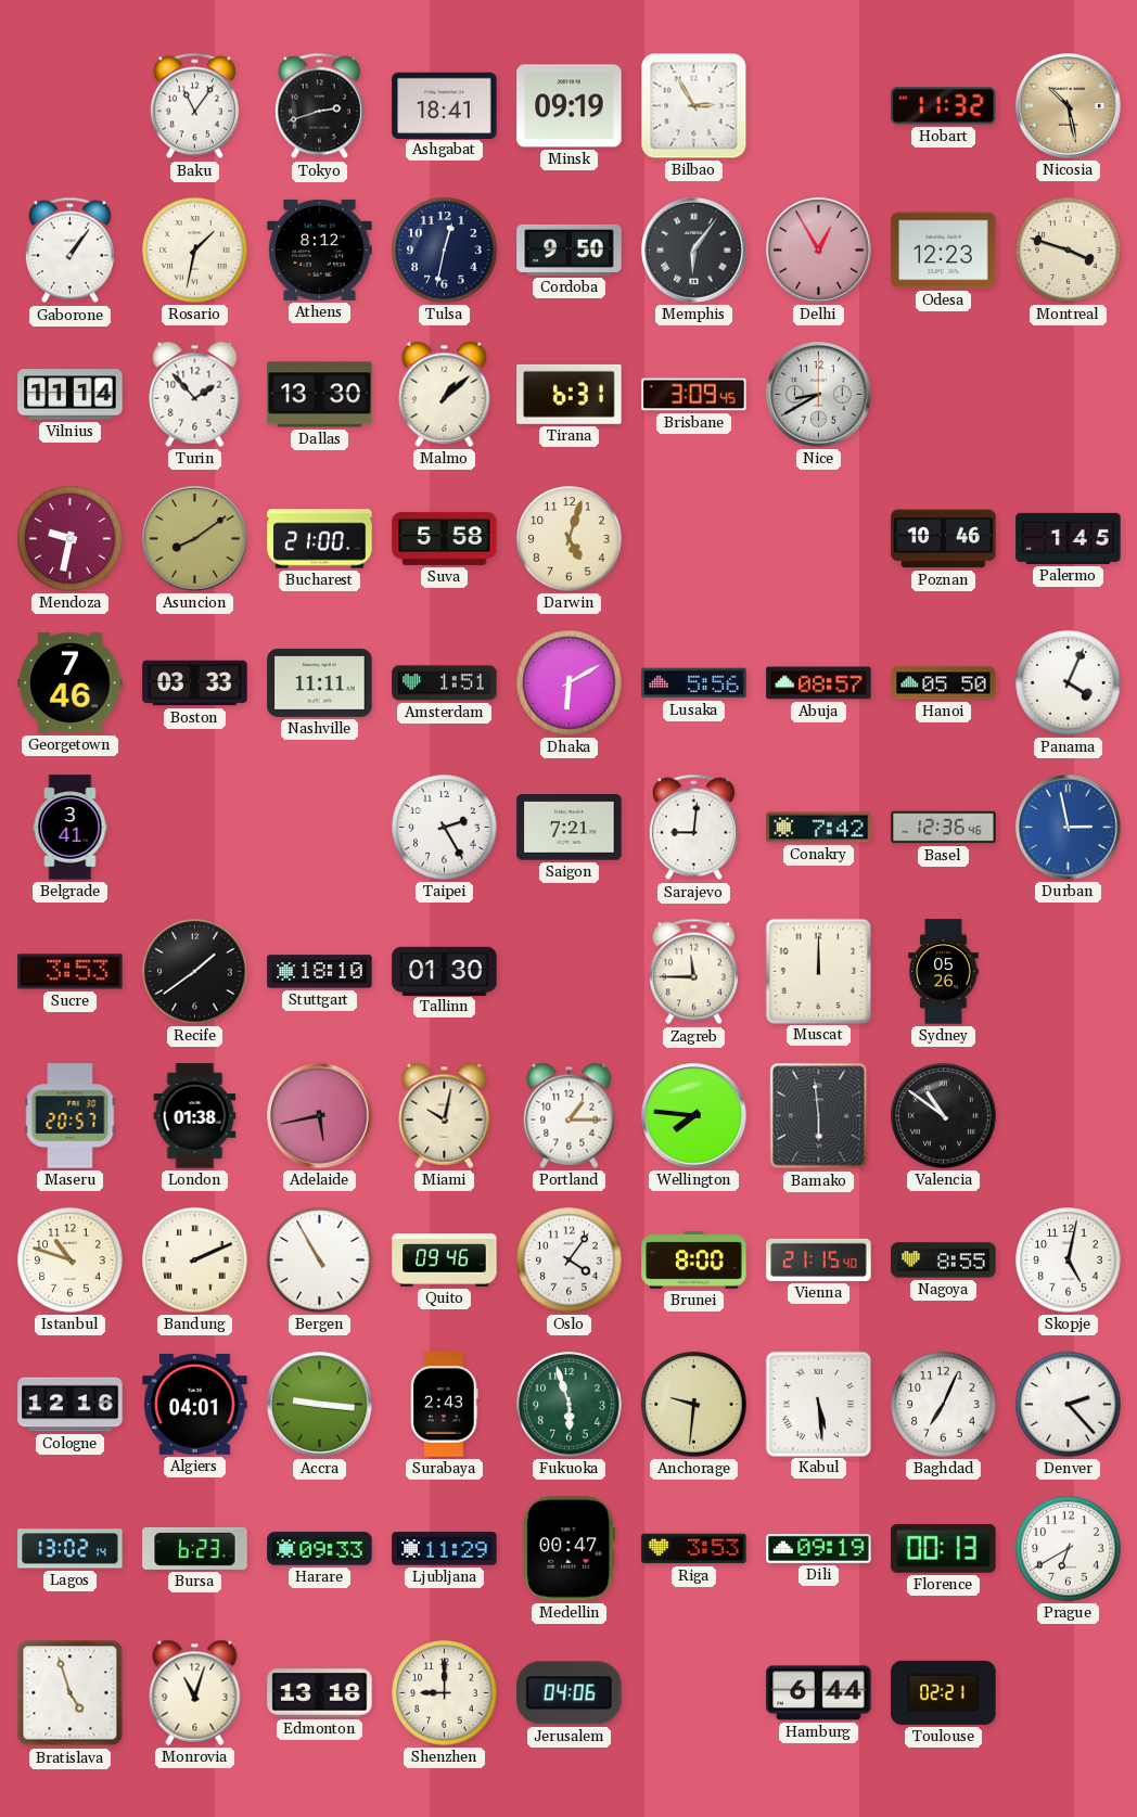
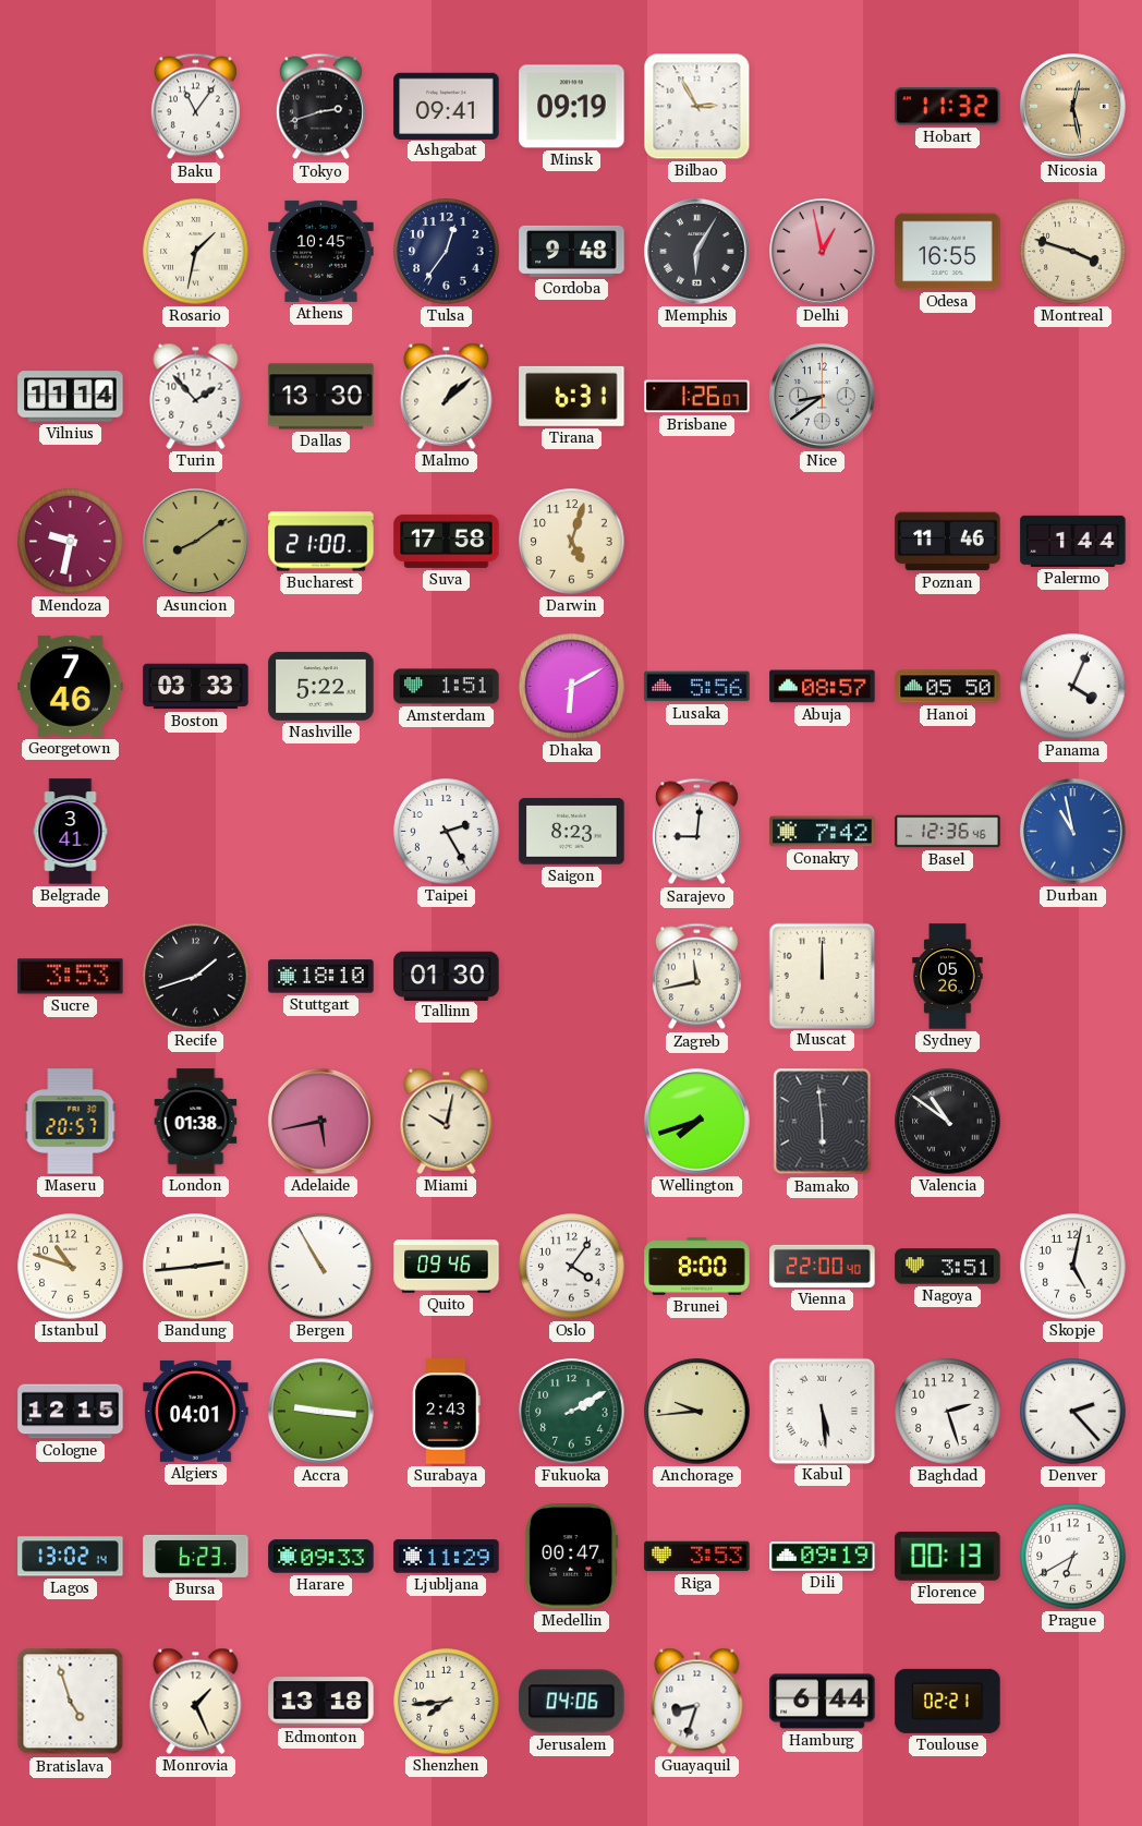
Ashgabat: 18:41 -> 09:41 (447, 106)
Nicosia: 10:28 -> 12:28 (1073, 107)
Gaborone: 1:06 -> none (69, 251)
Athens: 8:12 -> 10:45 (321, 251)
Tulsa: 12:32 -> 12:36 (447, 252)
Cordoba: 9:50 -> 9:48 (572, 251)
Memphis: 6:06 -> 6:05 (697, 252)
Delhi: 12:55 -> 12:58 (823, 252)
Odesa: 12:23 -> 16:55 (948, 252)
Brisbane: 3:09 -> 1:26 (697, 397)
Nice: 8:40 -> 8:39 (823, 397)
Suva: 5:58 -> 17:58 (447, 541)
Poznan: 10:46 -> 11:46 (948, 542)
Palermo: 1:45 -> 1:44 (1073, 541)
Nashville: 11:11 -> 5:22 (321, 686)
Saigon: 7:21 -> 8:23 (572, 832)
Durban: 2:58 -> 10:58 (1073, 832)
Recife: 1:39 -> 1:42 (196, 977)
Zagreb: 11:45 -> 11:43 (696, 977)
Portland: 1:15 -> none (570, 1115)
Wellington: 7:46 -> 7:42 (697, 1122)
Bandung: 2:11 -> 2:44 (196, 1267)
Vienna: 21:15 -> 22:00 (823, 1266)
Nagoya: 8:55 -> 3:51 (948, 1267)
Cologne: 12:16 -> 12:15 (71, 1412)
Fukuoka: 5:57 -> 2:10 (572, 1412)
Anchorage: 9:31 -> 9:44 (697, 1412)
Baghdad: 7:04 -> 2:27 (948, 1412)
Monrovia: 11:03 -> 1:26 (196, 1701)
Shenzhen: 9:00 -> 7:44 (447, 1702)
Guayaquil: none -> 8:33 (697, 1701)
